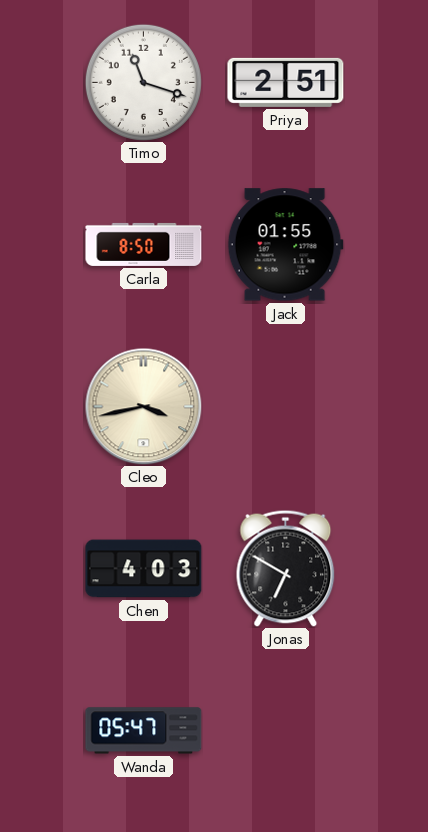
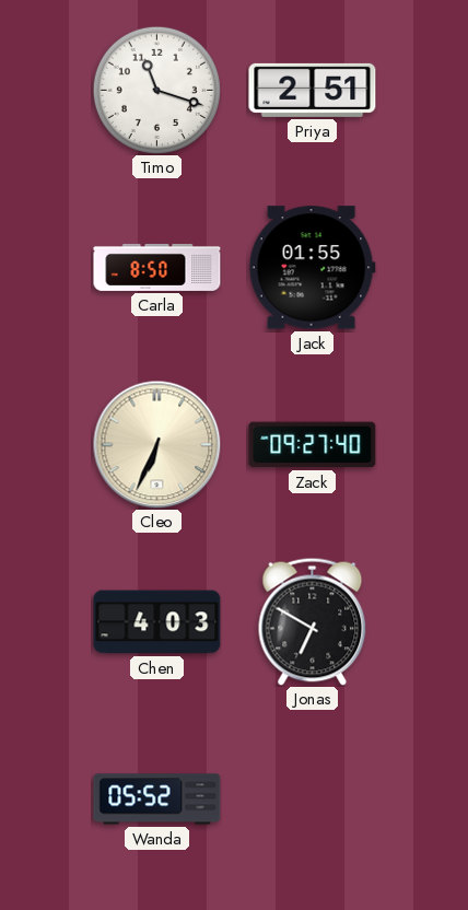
Cleo: 3:43 -> 6:34 (156, 444)
Zack: none -> 09:27 (313, 445)
Wanda: 05:47 -> 05:52 (157, 800)
